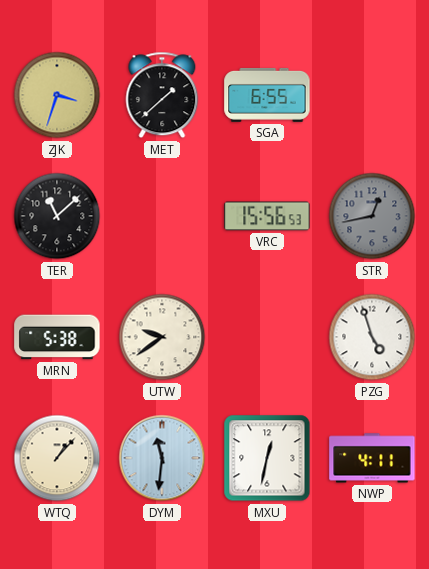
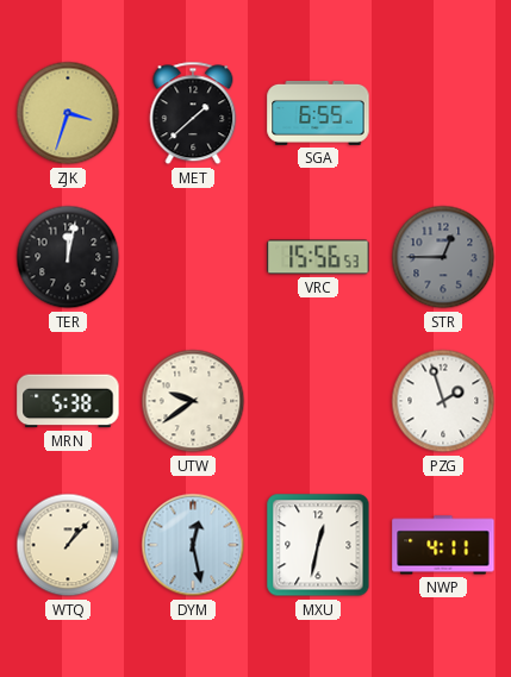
TER: 11:08 -> 12:02 (68, 257)
STR: 12:43 -> 12:45 (443, 257)
PZG: 4:57 -> 1:57 (443, 401)
DYM: 11:31 -> 12:28 (193, 545)
